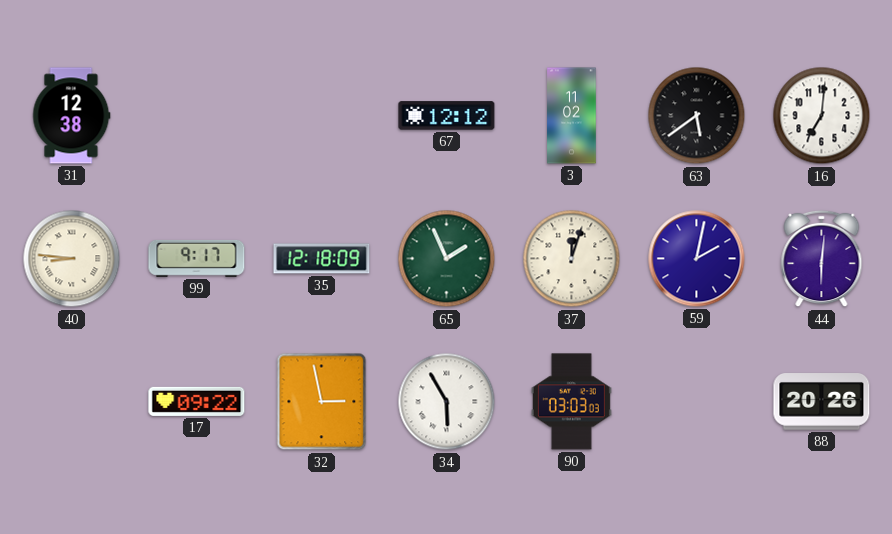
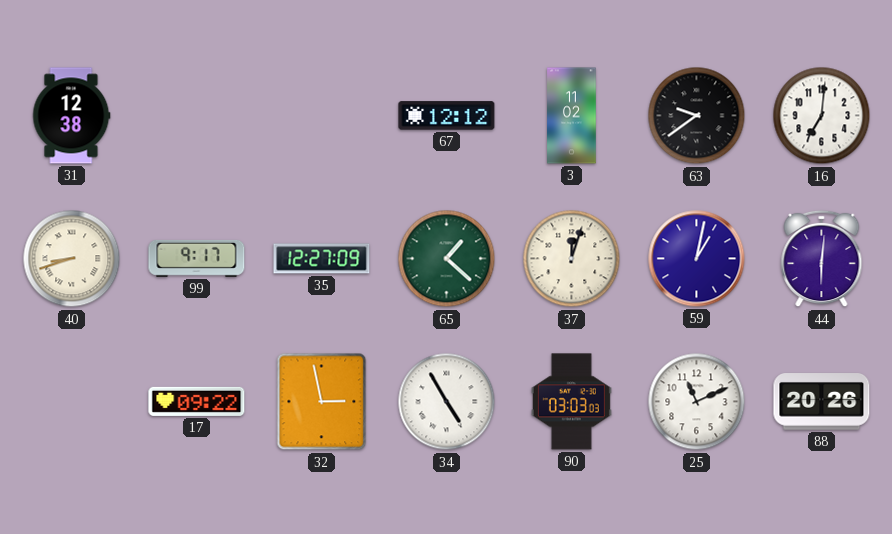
63: 5:39 -> 9:39 (697, 116)
40: 8:46 -> 8:42 (72, 259)
35: 12:18 -> 12:27 (322, 259)
65: 1:56 -> 1:22 (447, 259)
59: 2:02 -> 1:02 (697, 259)
34: 5:55 -> 4:55 (447, 402)
25: none -> 11:11 (697, 402)
